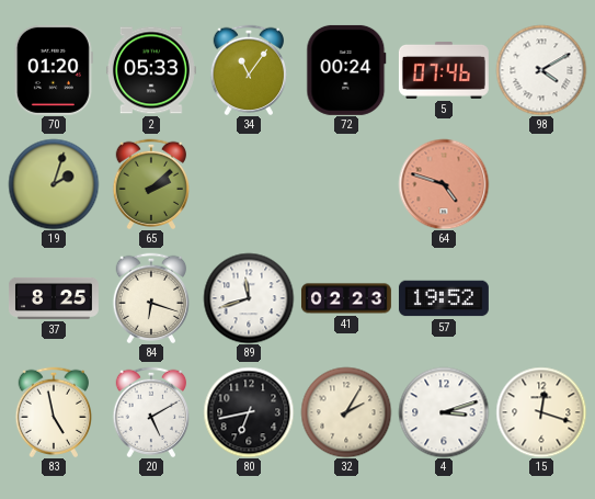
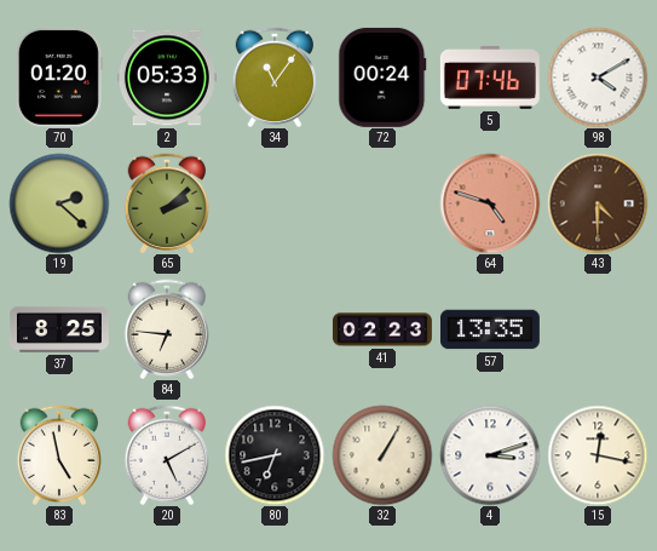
19: 2:03 -> 2:22 (59, 203)
43: none -> 4:30 (598, 203)
84: 6:18 -> 6:46 (166, 328)
89: 11:42 -> none (249, 298)
57: 19:52 -> 13:35 (490, 329)
32: 2:05 -> 1:05 (382, 455)
15: 12:18 -> 12:17 (598, 455)
